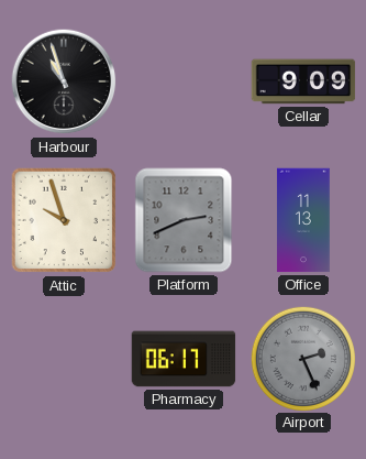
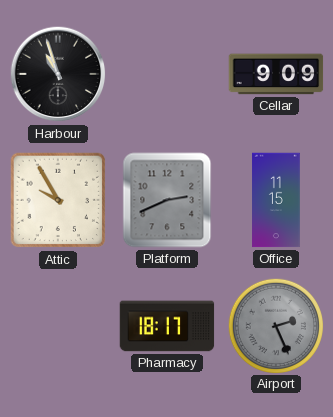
Attic: 9:57 -> 9:55 (58, 200)
Office: 11:13 -> 11:15 (276, 200)
Pharmacy: 06:17 -> 18:17 (167, 326)
